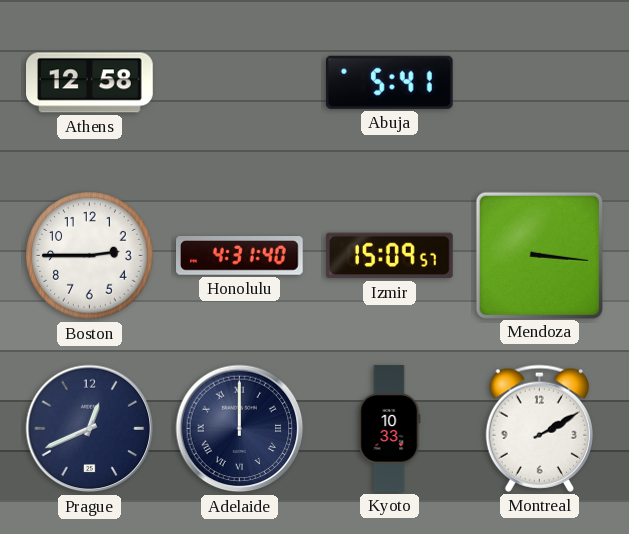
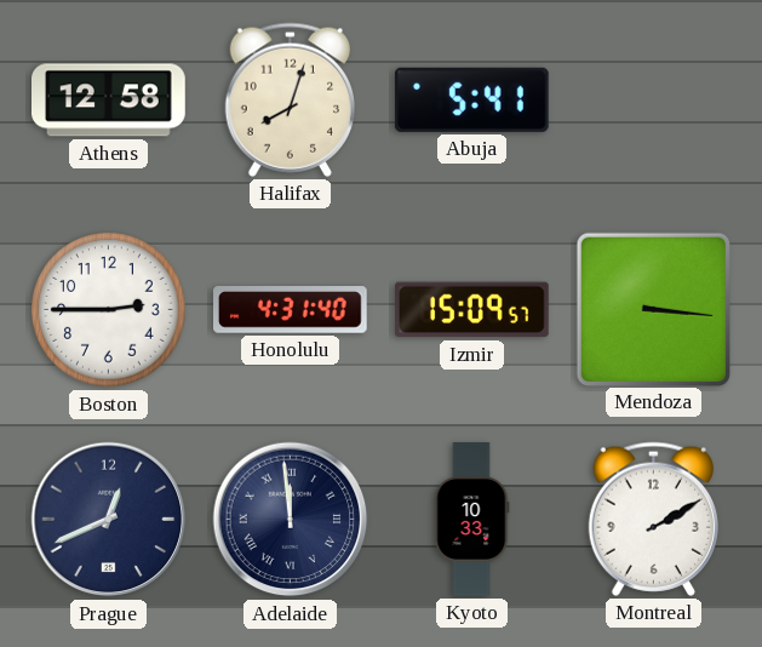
Halifax: none -> 8:03 (290, 99)
Adelaide: 12:00 -> 11:59 (291, 520)
